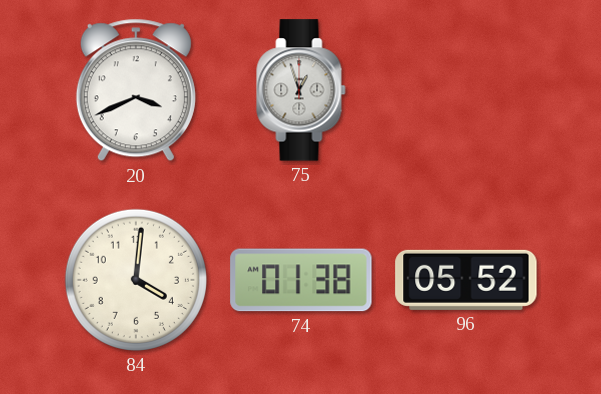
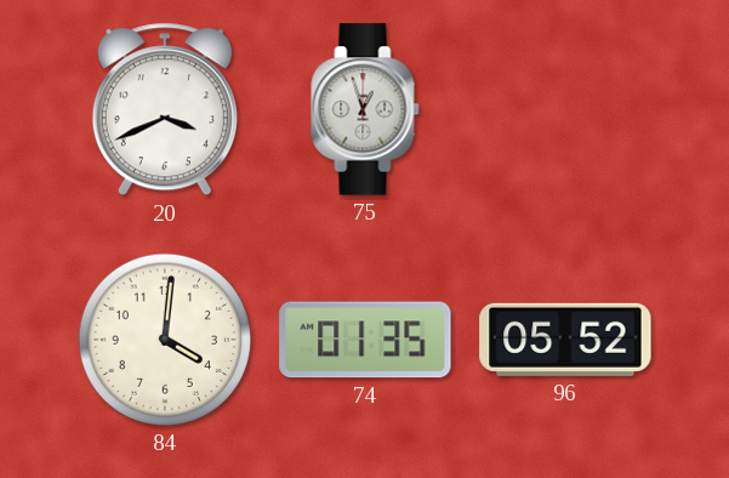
74: 01:38 -> 01:35 (365, 340)
